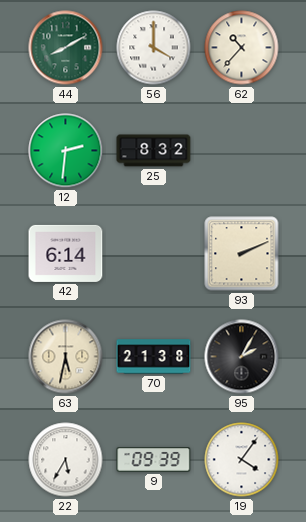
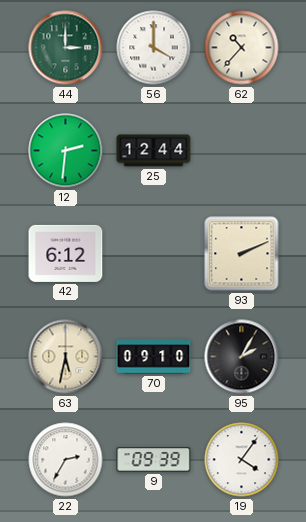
44: 8:10 -> 3:00 (66, 48)
25: 8:32 -> 12:44 (154, 151)
42: 6:14 -> 6:12 (66, 253)
70: 21:38 -> 09:10 (154, 357)
22: 5:35 -> 2:35 (66, 460)
